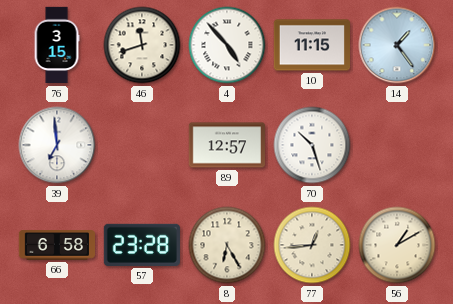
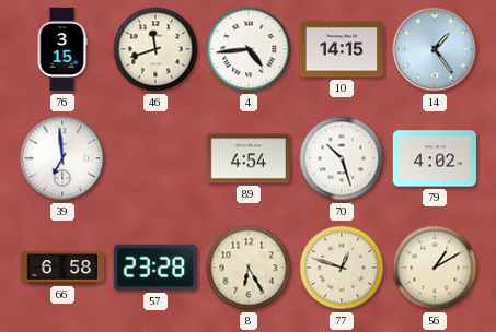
4: 4:53 -> 4:44 (249, 49)
10: 11:15 -> 14:15 (341, 49)
89: 12:57 -> 4:54 (247, 158)
79: none -> 4:02 (434, 158)
77: 12:44 -> 12:48 (342, 268)
